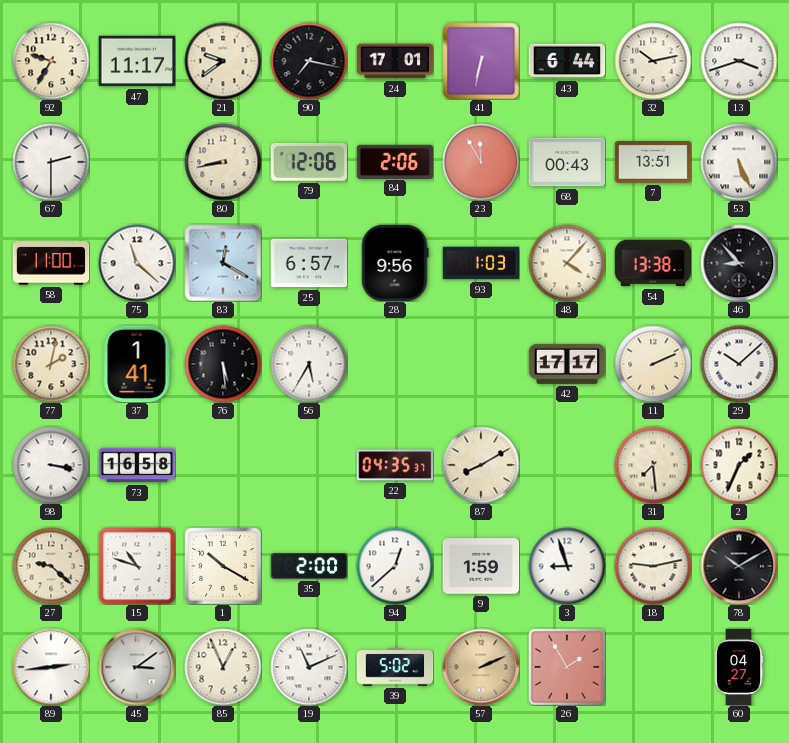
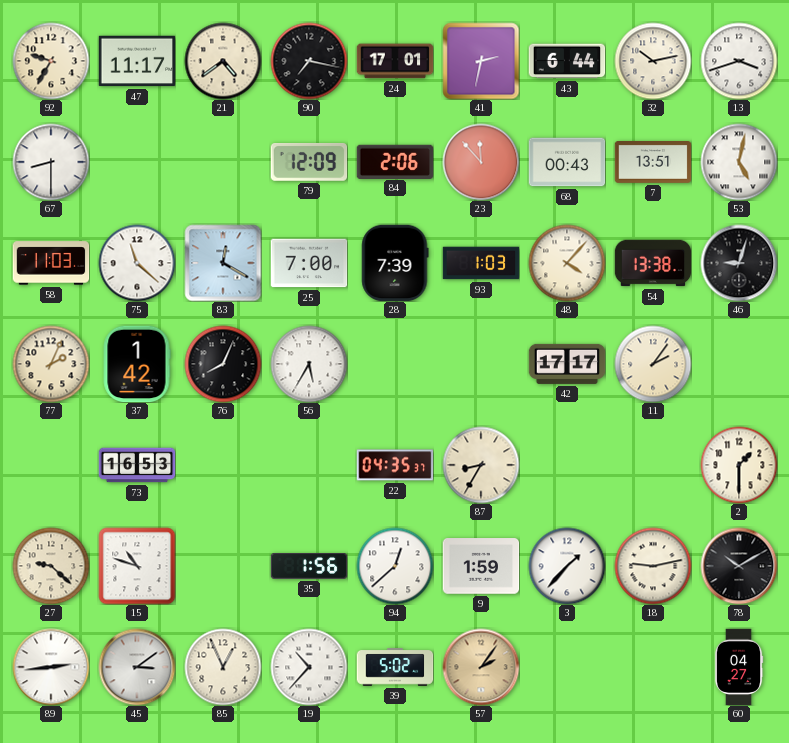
21: 9:39 -> 4:39 (223, 61)
41: 6:32 -> 2:32 (481, 61)
67: 2:30 -> 8:30 (51, 162)
80: 8:43 -> none (223, 162)
79: 12:06 -> 12:09 (309, 163)
23: 11:55 -> 11:53 (481, 162)
53: 5:26 -> 5:02 (739, 162)
58: 11:00 -> 11:03 (51, 263)
25: 6:57 -> 7:00 (309, 263)
28: 9:56 -> 7:39 (395, 263)
46: 8:53 -> 9:03 (739, 263)
77: 2:02 -> 2:04 (51, 364)
37: 1:41 -> 1:42 (137, 364)
76: 5:29 -> 8:04 (223, 364)
11: 2:11 -> 2:06 (653, 364)
29: 10:08 -> none (739, 364)
98: 3:17 -> none (51, 465)
73: 16:58 -> 16:53 (137, 465)
87: 8:10 -> 8:35 (481, 465)
31: 7:29 -> none (653, 465)
2: 1:34 -> 1:30 (739, 465)
1: 10:20 -> none (223, 566)
35: 2:00 -> 1:56 (309, 567)
3: 8:57 -> 1:37 (567, 566)
19: 11:11 -> 10:37 (309, 667)
57: 2:11 -> 2:06 (481, 667)
26: 1:55 -> none (567, 667)
